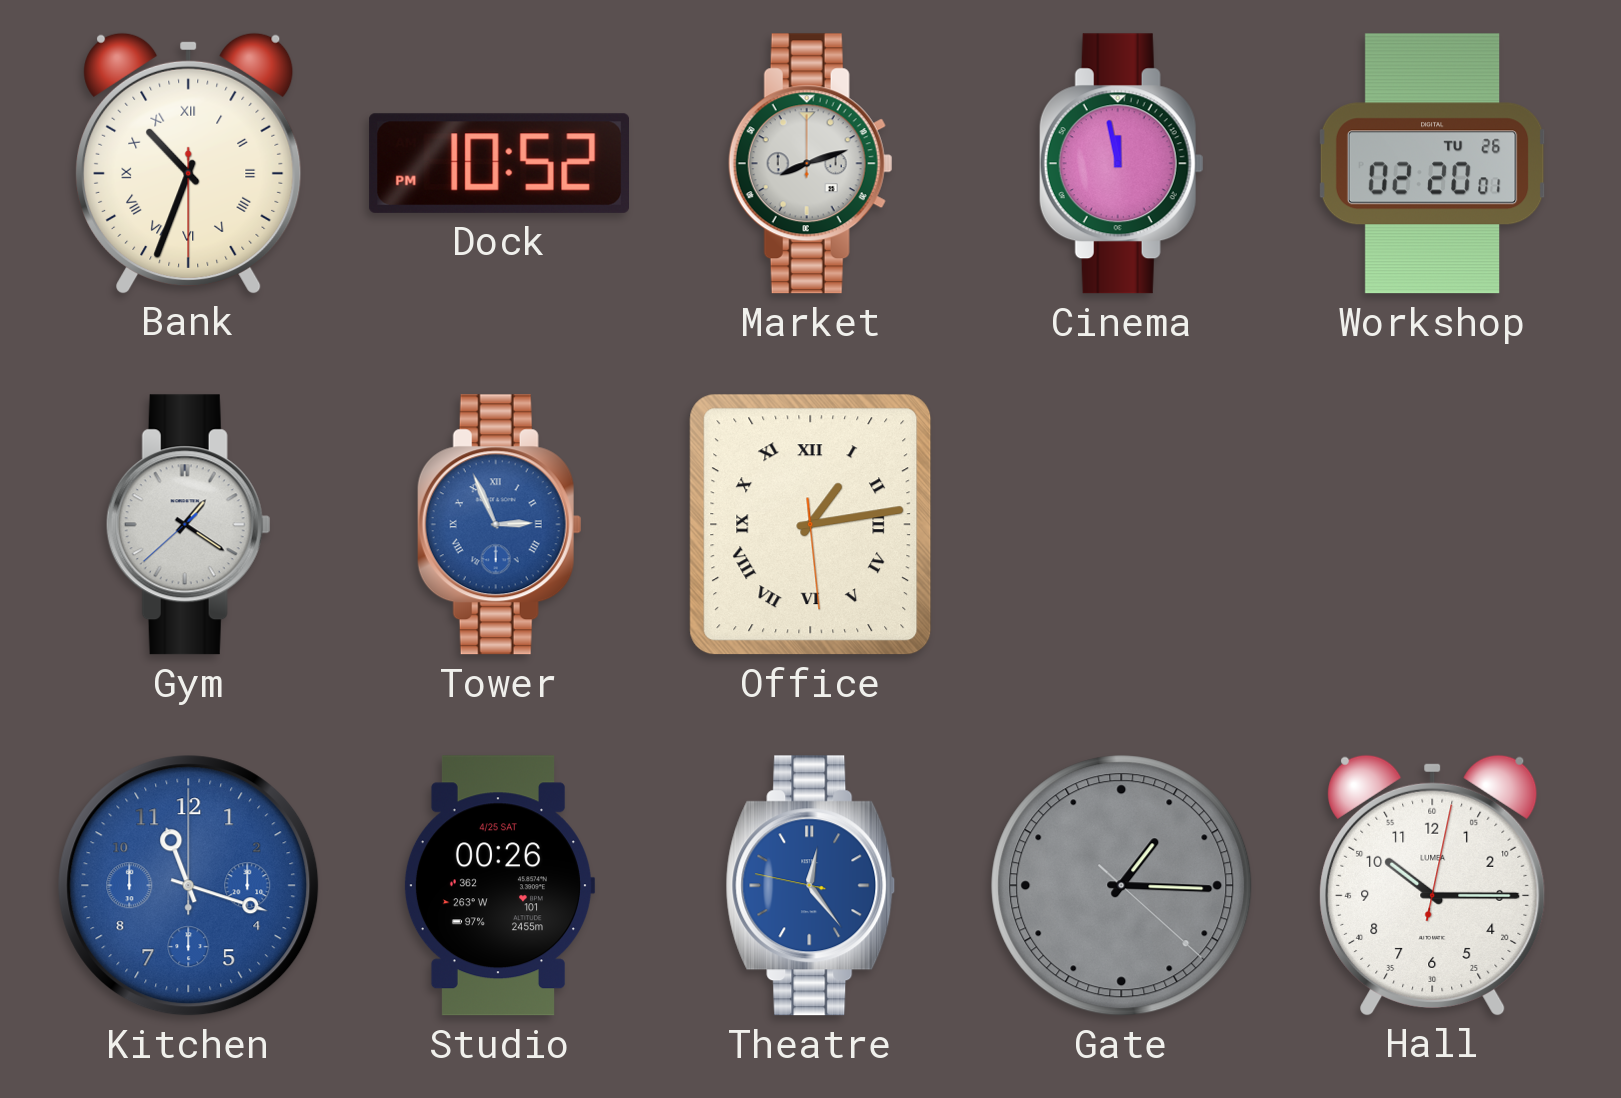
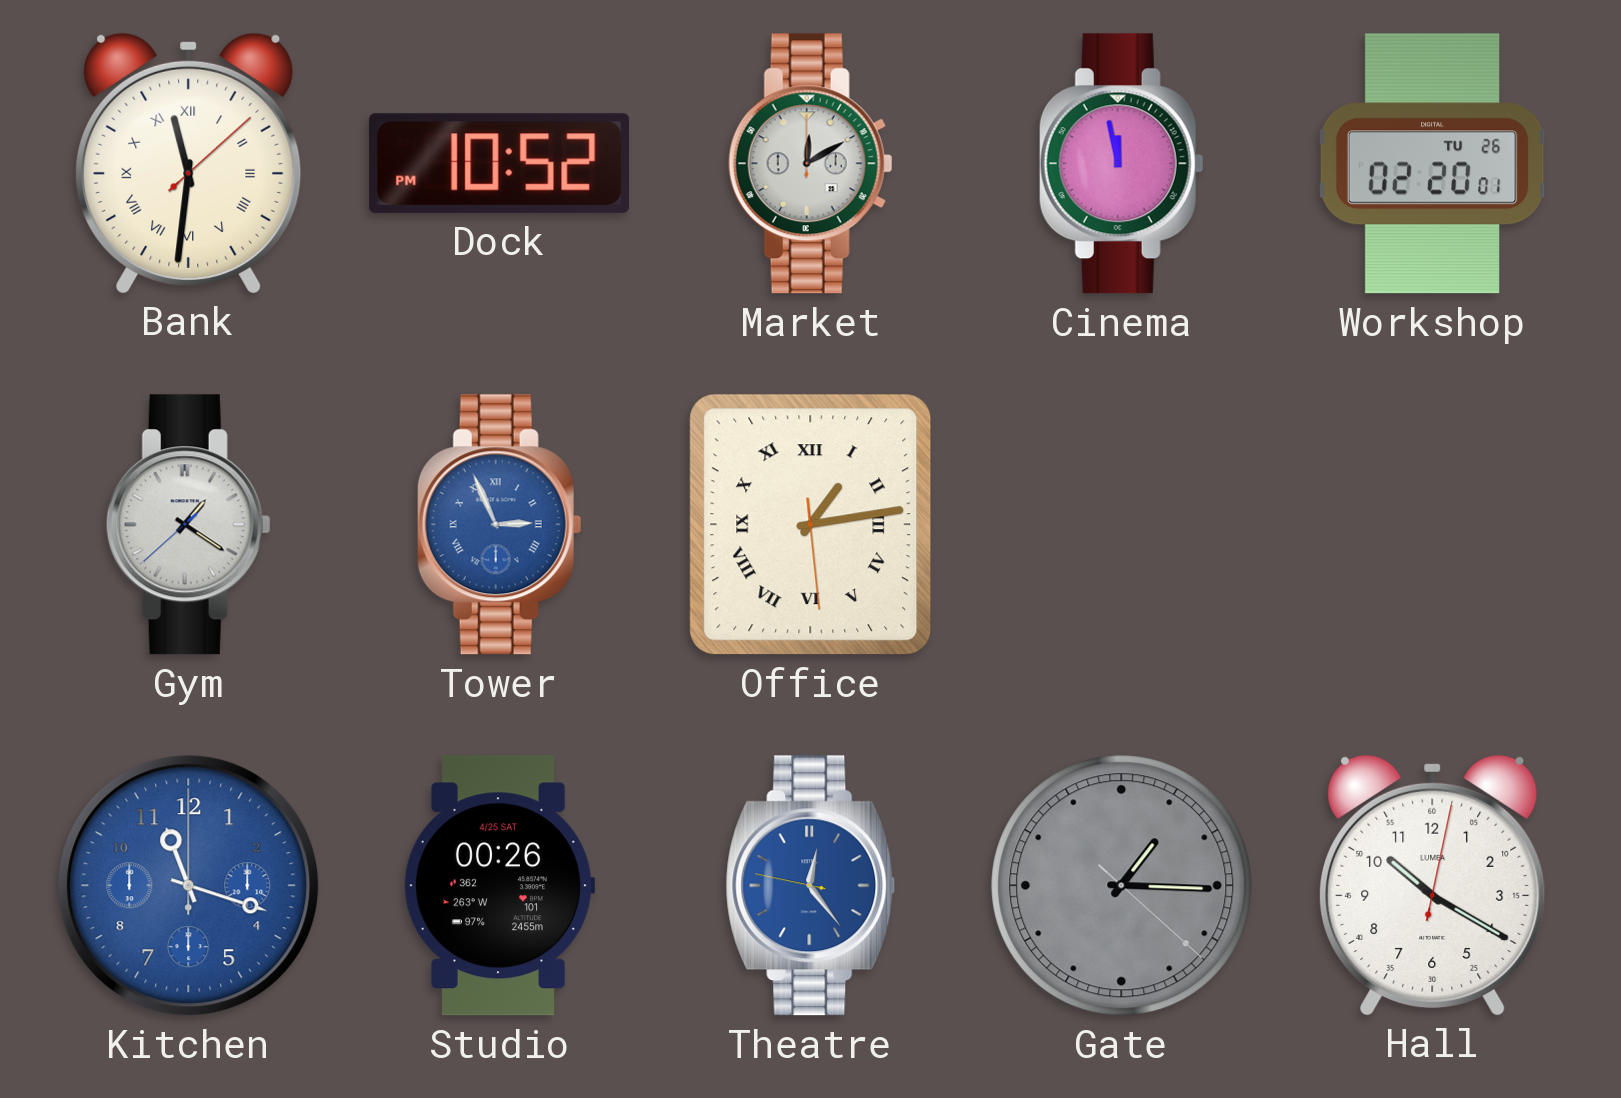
Bank: 10:33 -> 11:31 (189, 163)
Market: 8:12 -> 12:10 (810, 164)
Hall: 10:15 -> 10:20 (1433, 885)
